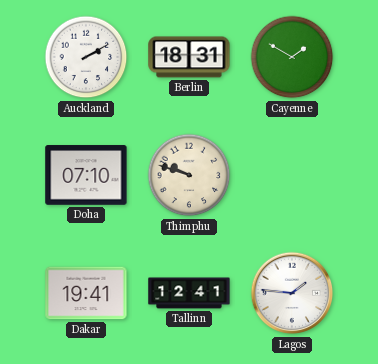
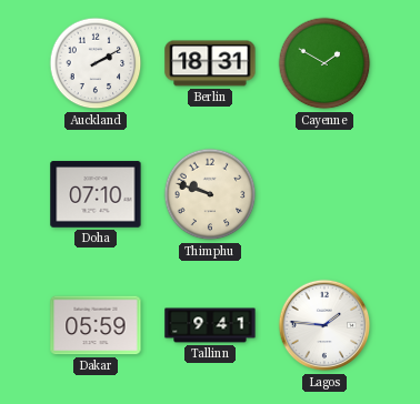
Dakar: 19:41 -> 05:59 (96, 325)
Tallinn: 12:41 -> 9:41 (210, 325)
